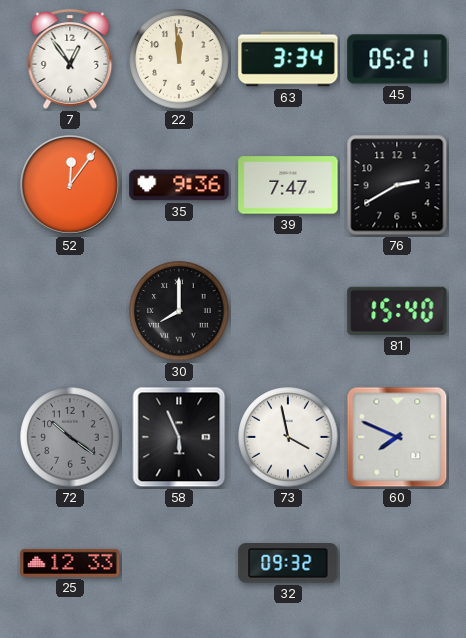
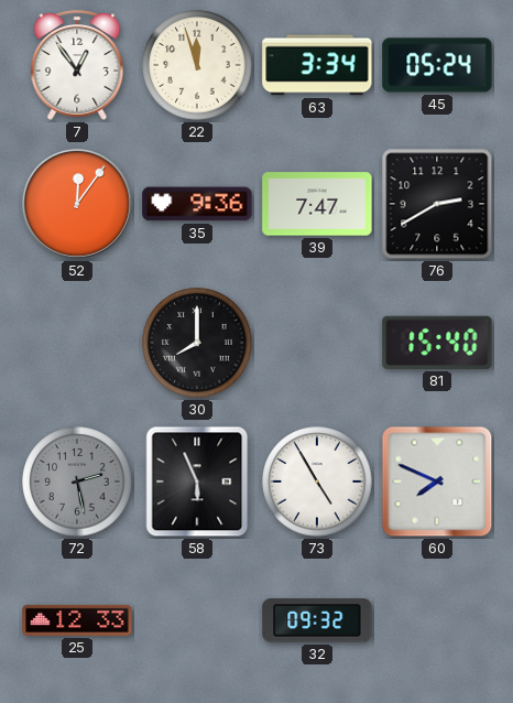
22: 11:59 -> 11:57 (197, 65)
45: 05:21 -> 05:24 (437, 65)
72: 10:21 -> 2:28 (77, 482)
73: 3:58 -> 4:55 (317, 482)
